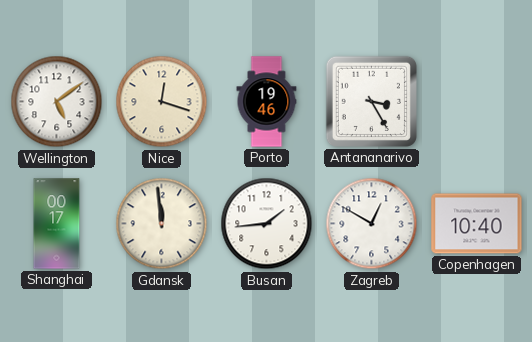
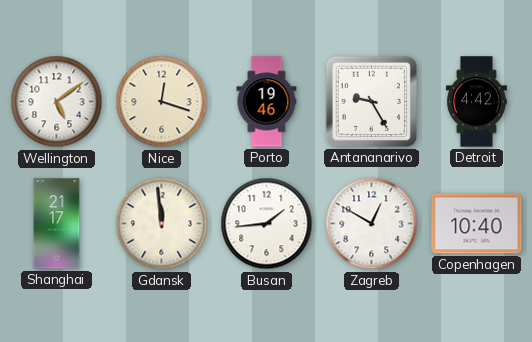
Antananarivo: 3:25 -> 9:25 (371, 101)
Detroit: none -> 4:42 (476, 102)
Shanghai: 00:17 -> 21:17 (57, 224)
